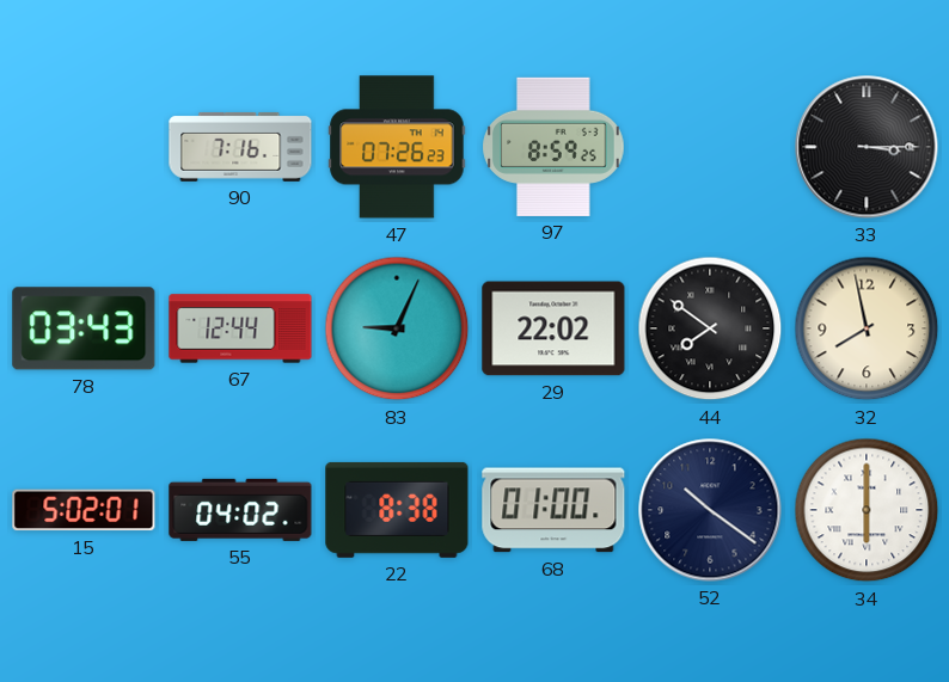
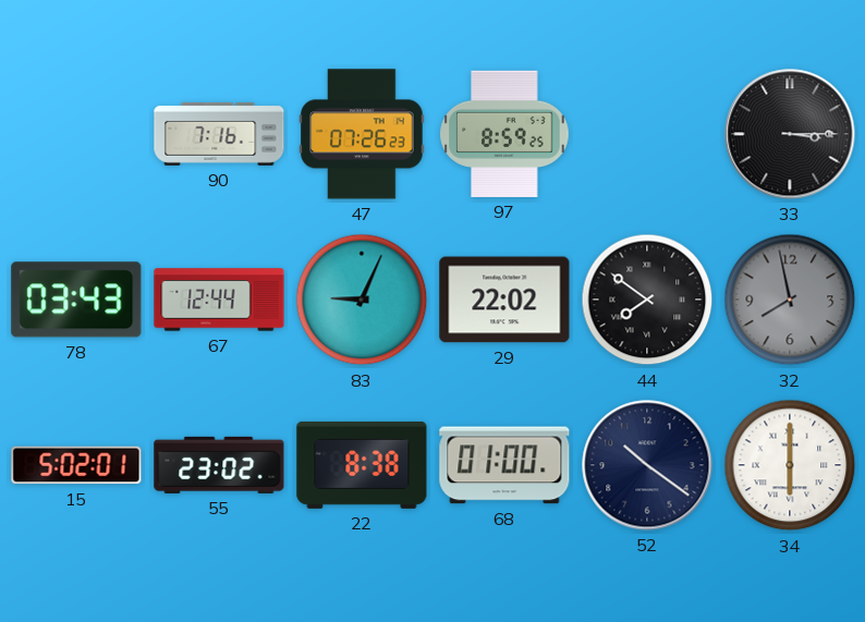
32 dial: cream -> grey (790, 300)
55: 04:02 -> 23:02 (219, 465)
